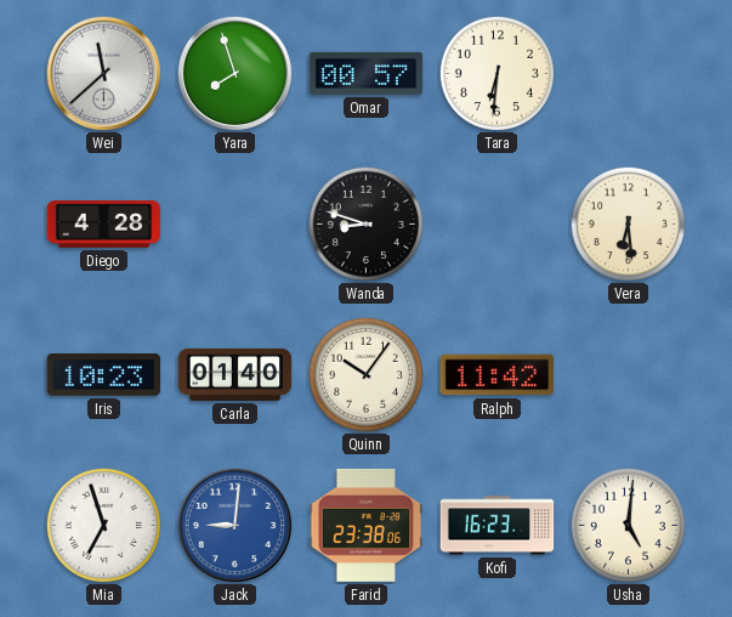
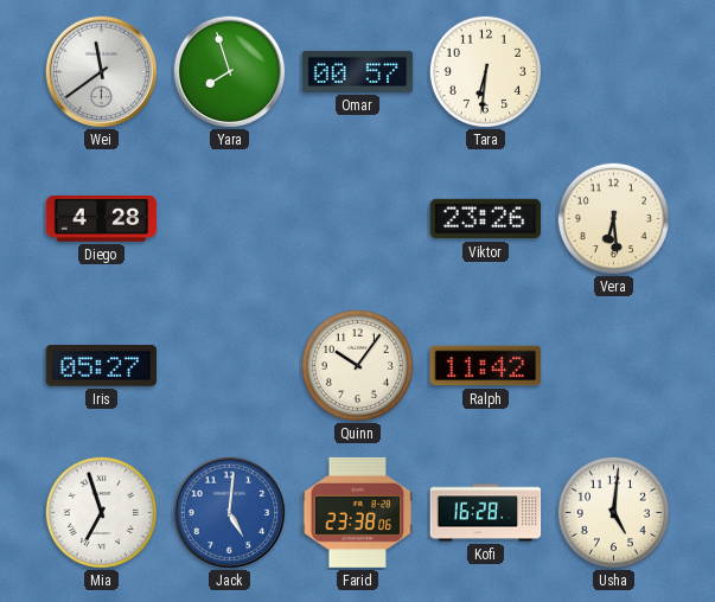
Wei: 11:38 -> 11:39 (101, 71)
Wanda: 8:48 -> none (365, 223)
Viktor: none -> 23:26 (486, 219)
Iris: 10:23 -> 05:27 (102, 366)
Carla: 01:40 -> none (236, 374)
Jack: 9:01 -> 5:01 (229, 512)
Kofi: 16:23 -> 16:28 (486, 513)
